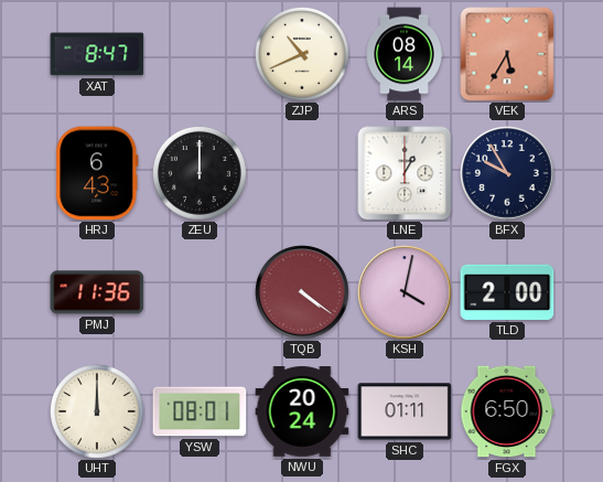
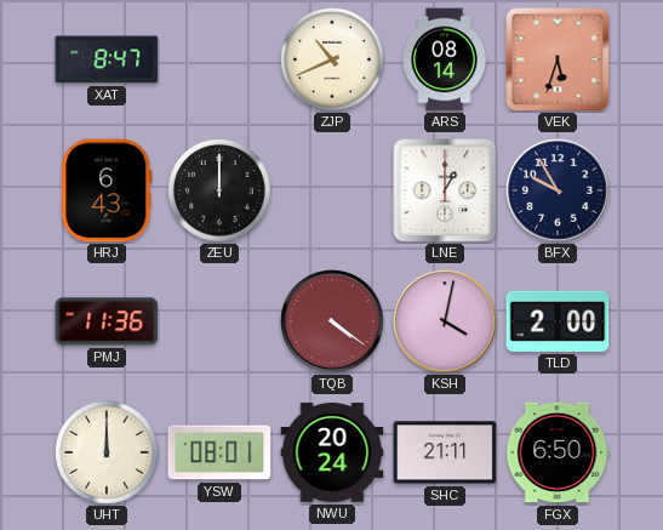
VEK: 5:35 -> 5:33 (558, 59)
SHC: 01:11 -> 21:11 (445, 452)
